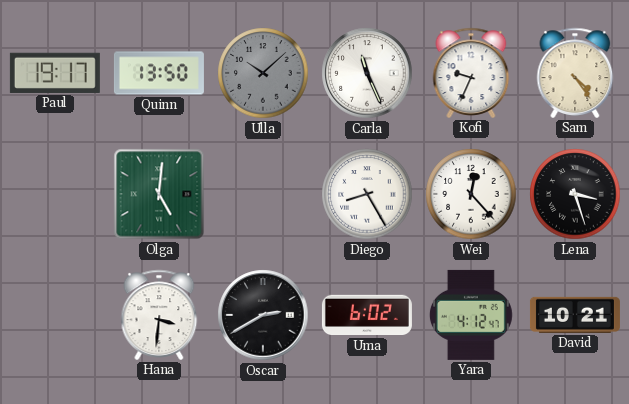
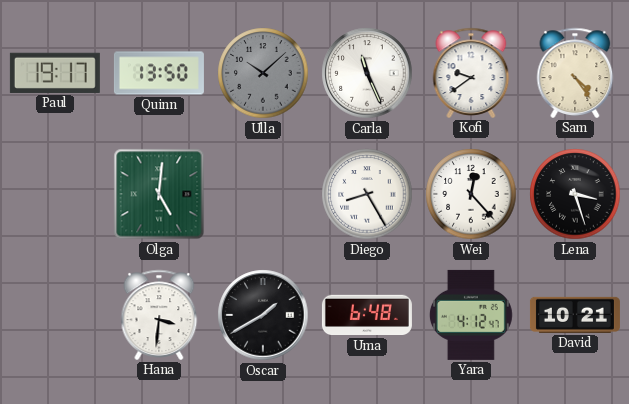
Kofi: 9:34 -> 9:39 (471, 73)
Oscar: 2:40 -> 1:40 (263, 315)
Uma: 6:02 -> 6:48 (367, 315)
